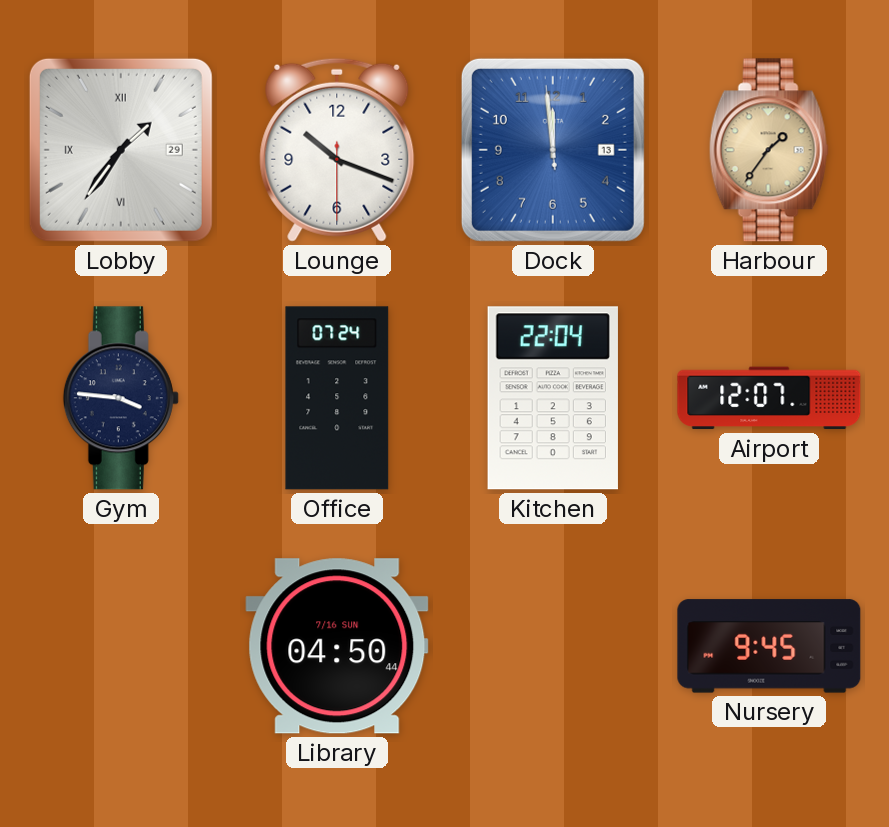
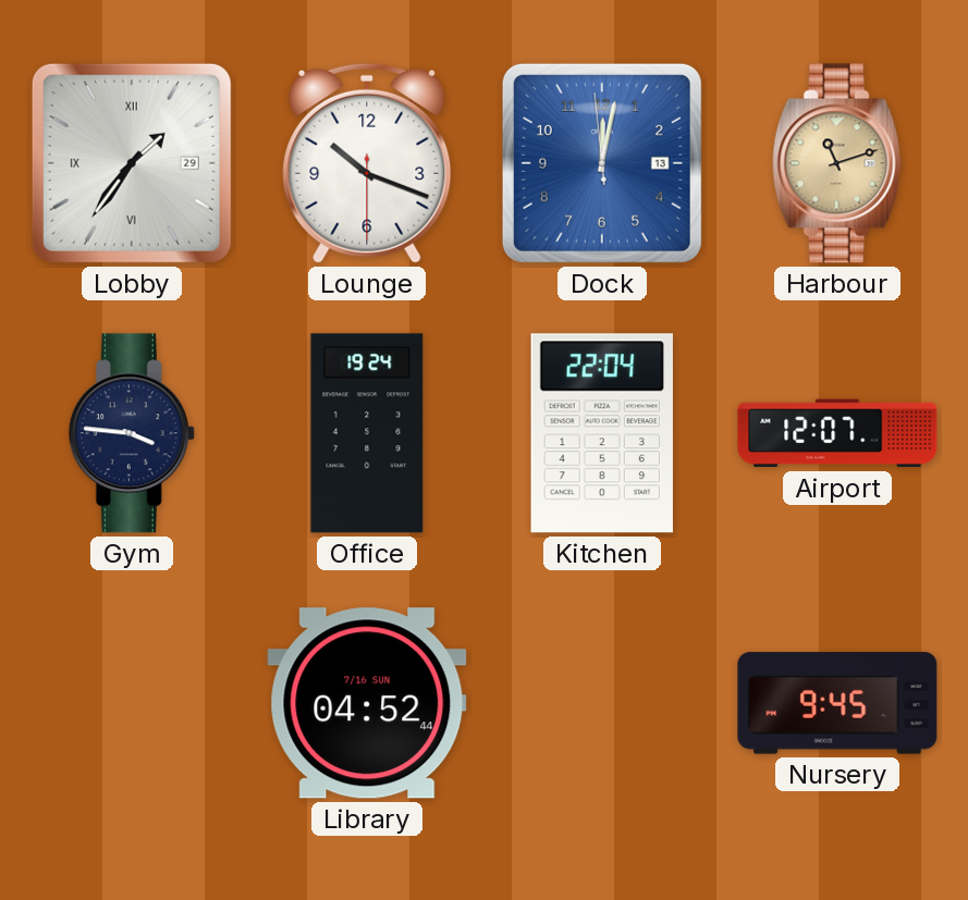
Dock: 11:58 -> 12:01 (602, 163)
Harbour: 1:36 -> 11:12 (837, 163)
Office: 07:24 -> 19:24 (367, 433)
Library: 04:50 -> 04:52 (367, 703)
